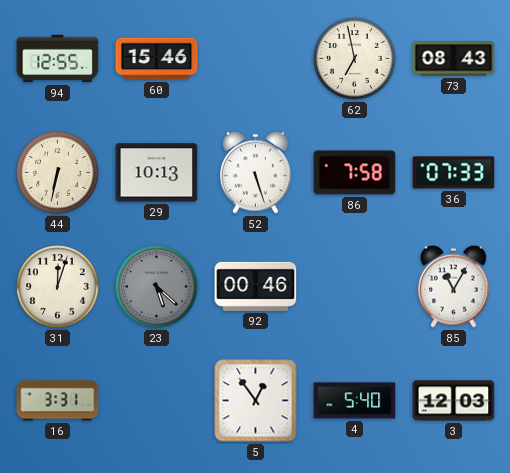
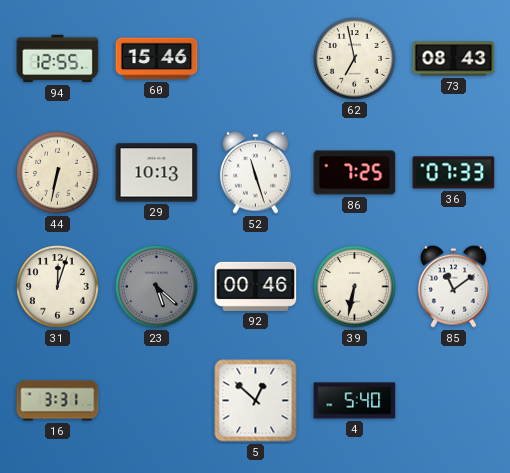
52: 5:27 -> 11:27 (255, 172)
86: 7:58 -> 7:25 (355, 173)
39: none -> 6:32 (355, 287)
85: 11:05 -> 11:09 (453, 286)
5: 12:54 -> 12:52 (256, 401)
3: 12:03 -> none (454, 401)
